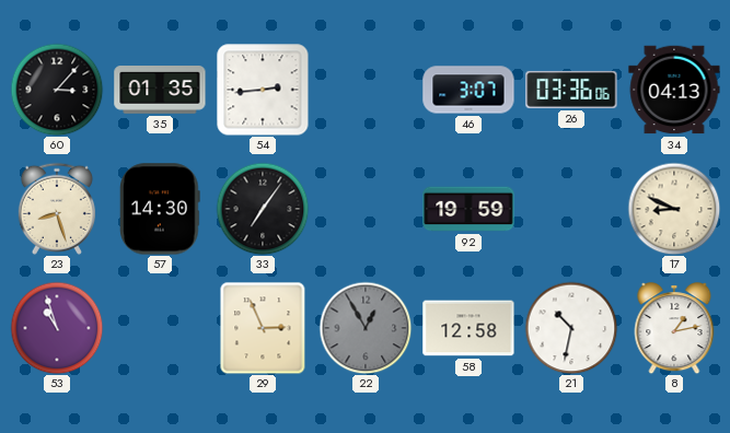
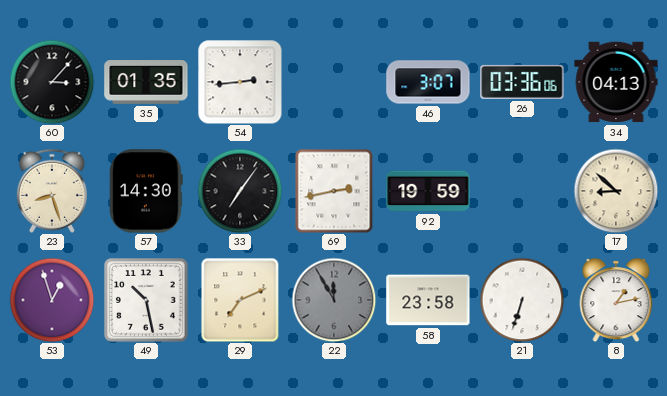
69: none -> 2:43 (334, 191)
17: 8:49 -> 8:52 (616, 191)
53: 10:57 -> 12:57 (52, 300)
49: none -> 10:28 (147, 301)
29: 2:56 -> 7:11 (240, 300)
22: 12:55 -> 11:55 (334, 300)
58: 12:58 -> 23:58 (428, 300)
21: 10:32 -> 6:33 (522, 300)
